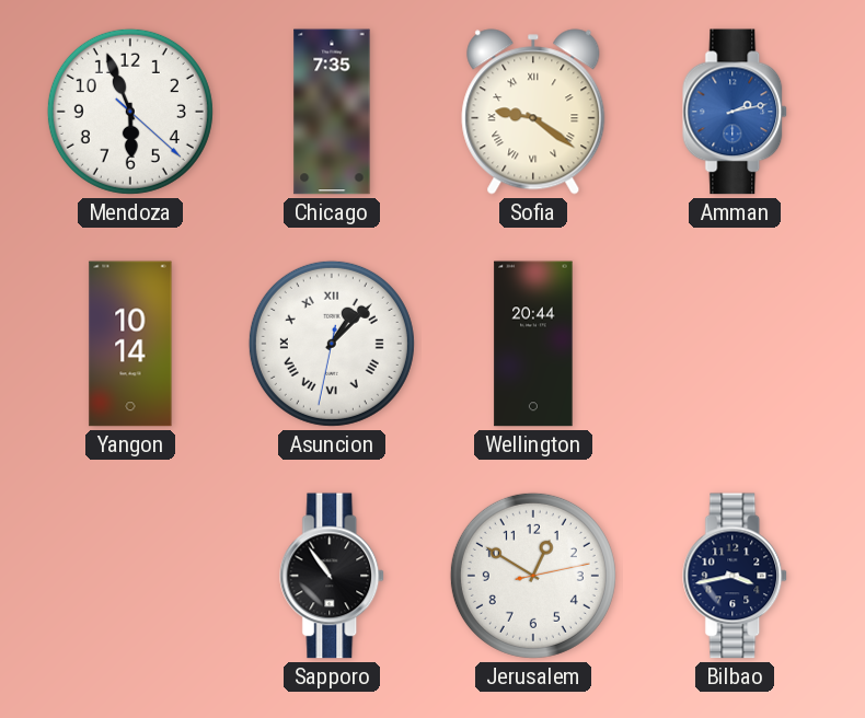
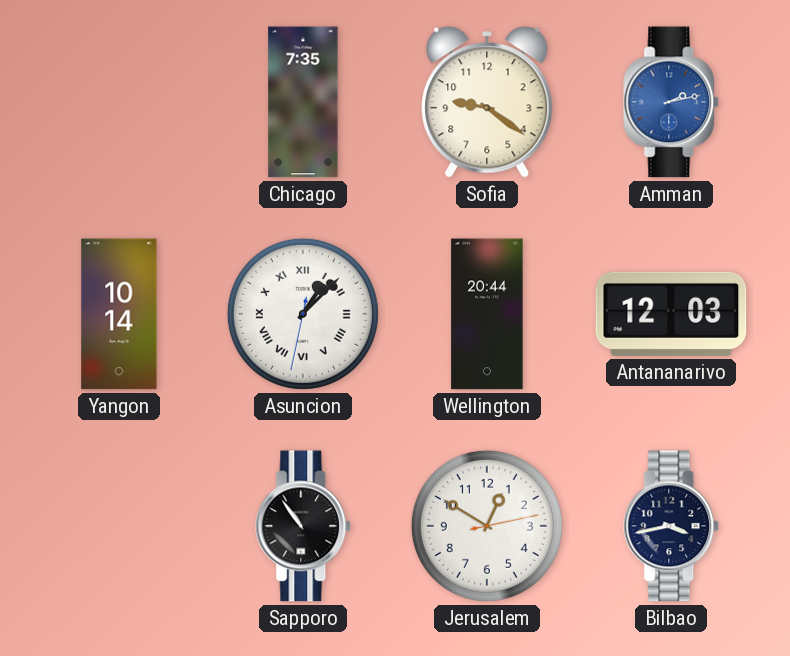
Mendoza: 5:56 -> none (130, 112)
Sofia numerals: Roman -> Arabic (487, 102)
Antananarivo: none -> 12:03 (671, 314)
